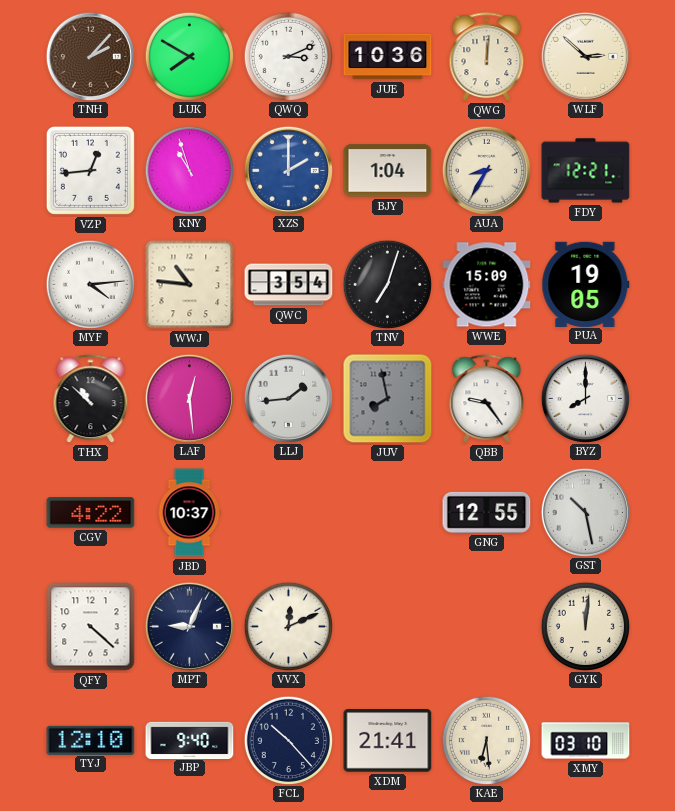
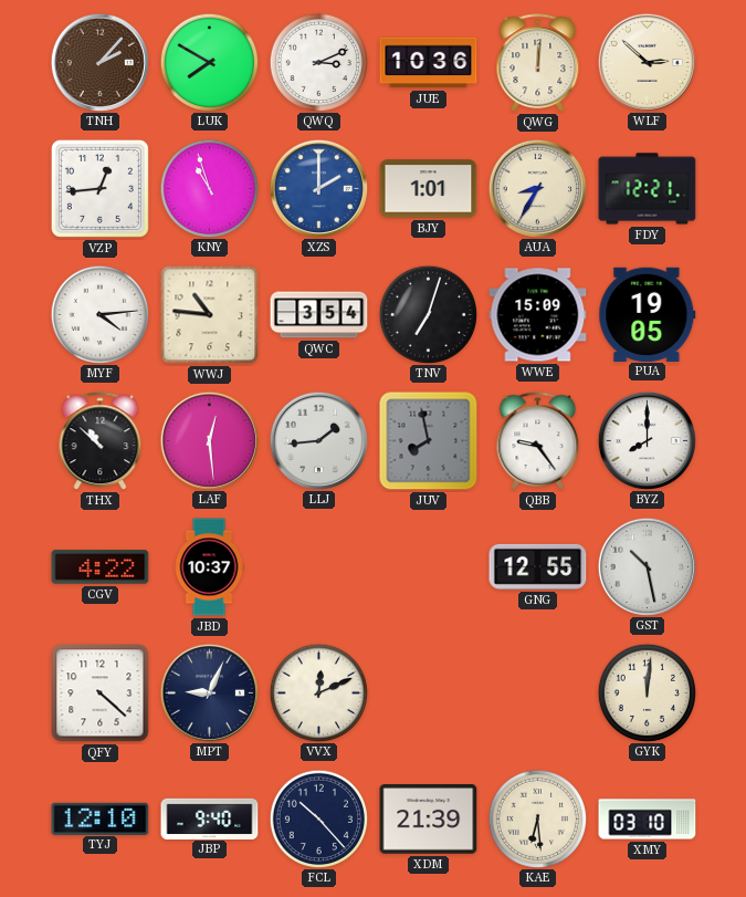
BJY: 1:04 -> 1:01 (429, 189)
XDM: 21:41 -> 21:39 (429, 820)
